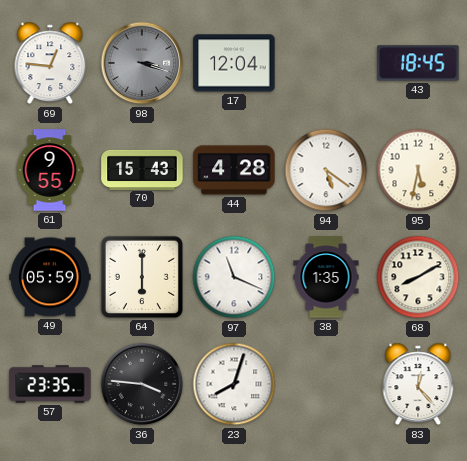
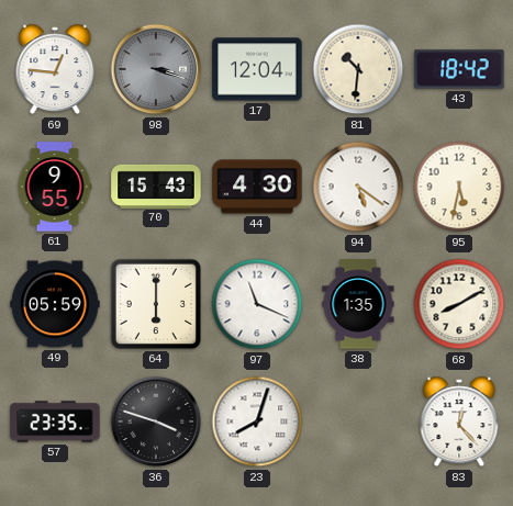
81: none -> 10:31 (358, 69)
43: 18:45 -> 18:42 (459, 69)
44: 4:28 -> 4:30 (257, 187)
36: 3:46 -> 3:48 (156, 421)
